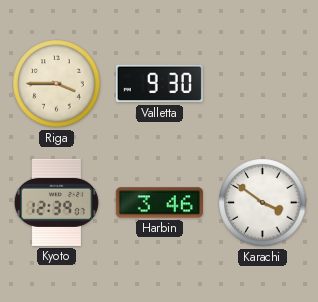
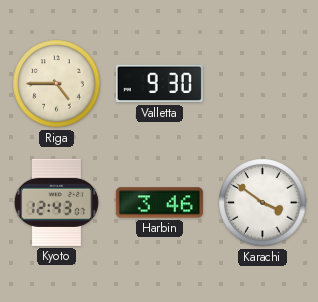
Riga: 3:45 -> 4:45 (57, 84)
Kyoto: 12:39 -> 12:43 (56, 202)
